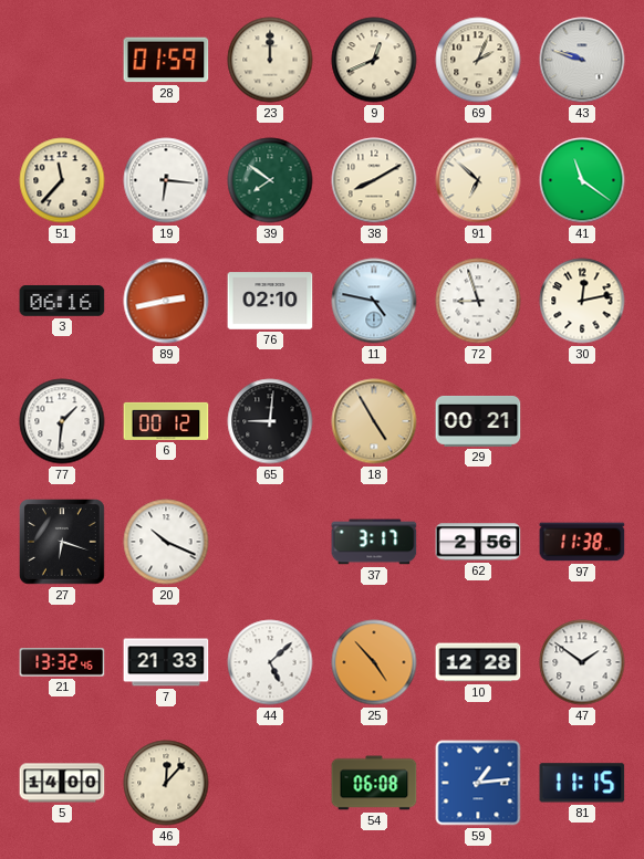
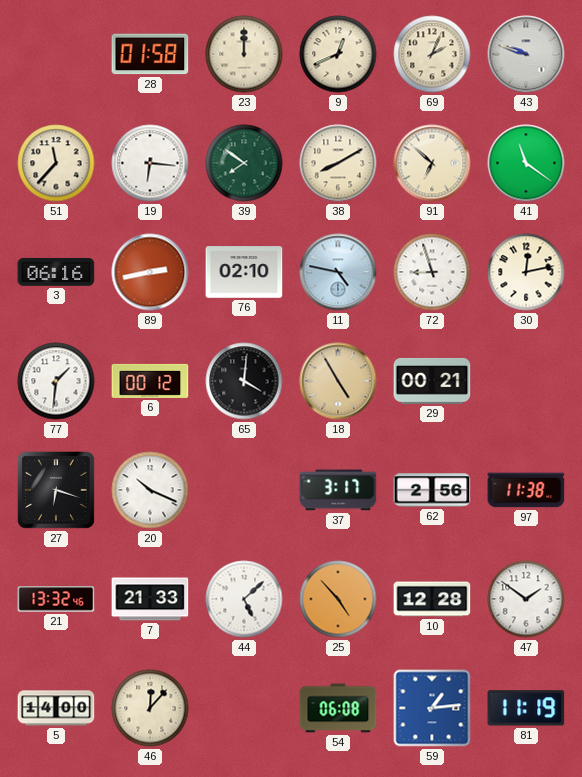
28: 01:59 -> 01:58 (150, 54)
65: 9:01 -> 4:01 (244, 381)
81: 11:15 -> 11:19 (526, 708)
